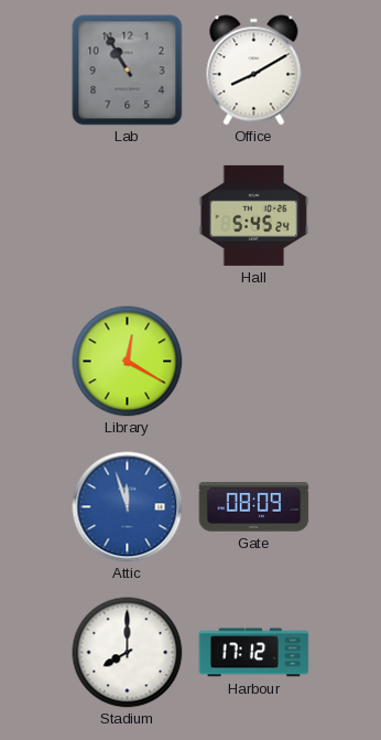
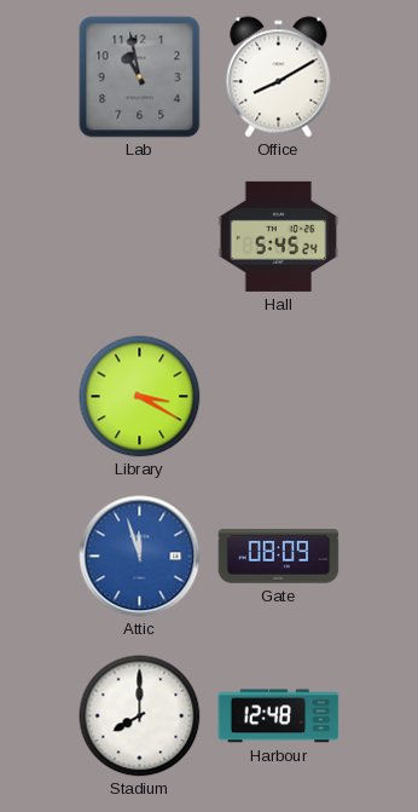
Lab: 10:55 -> 10:58 (140, 77)
Library: 12:20 -> 3:20 (140, 397)
Harbour: 17:12 -> 12:48 (279, 716)
